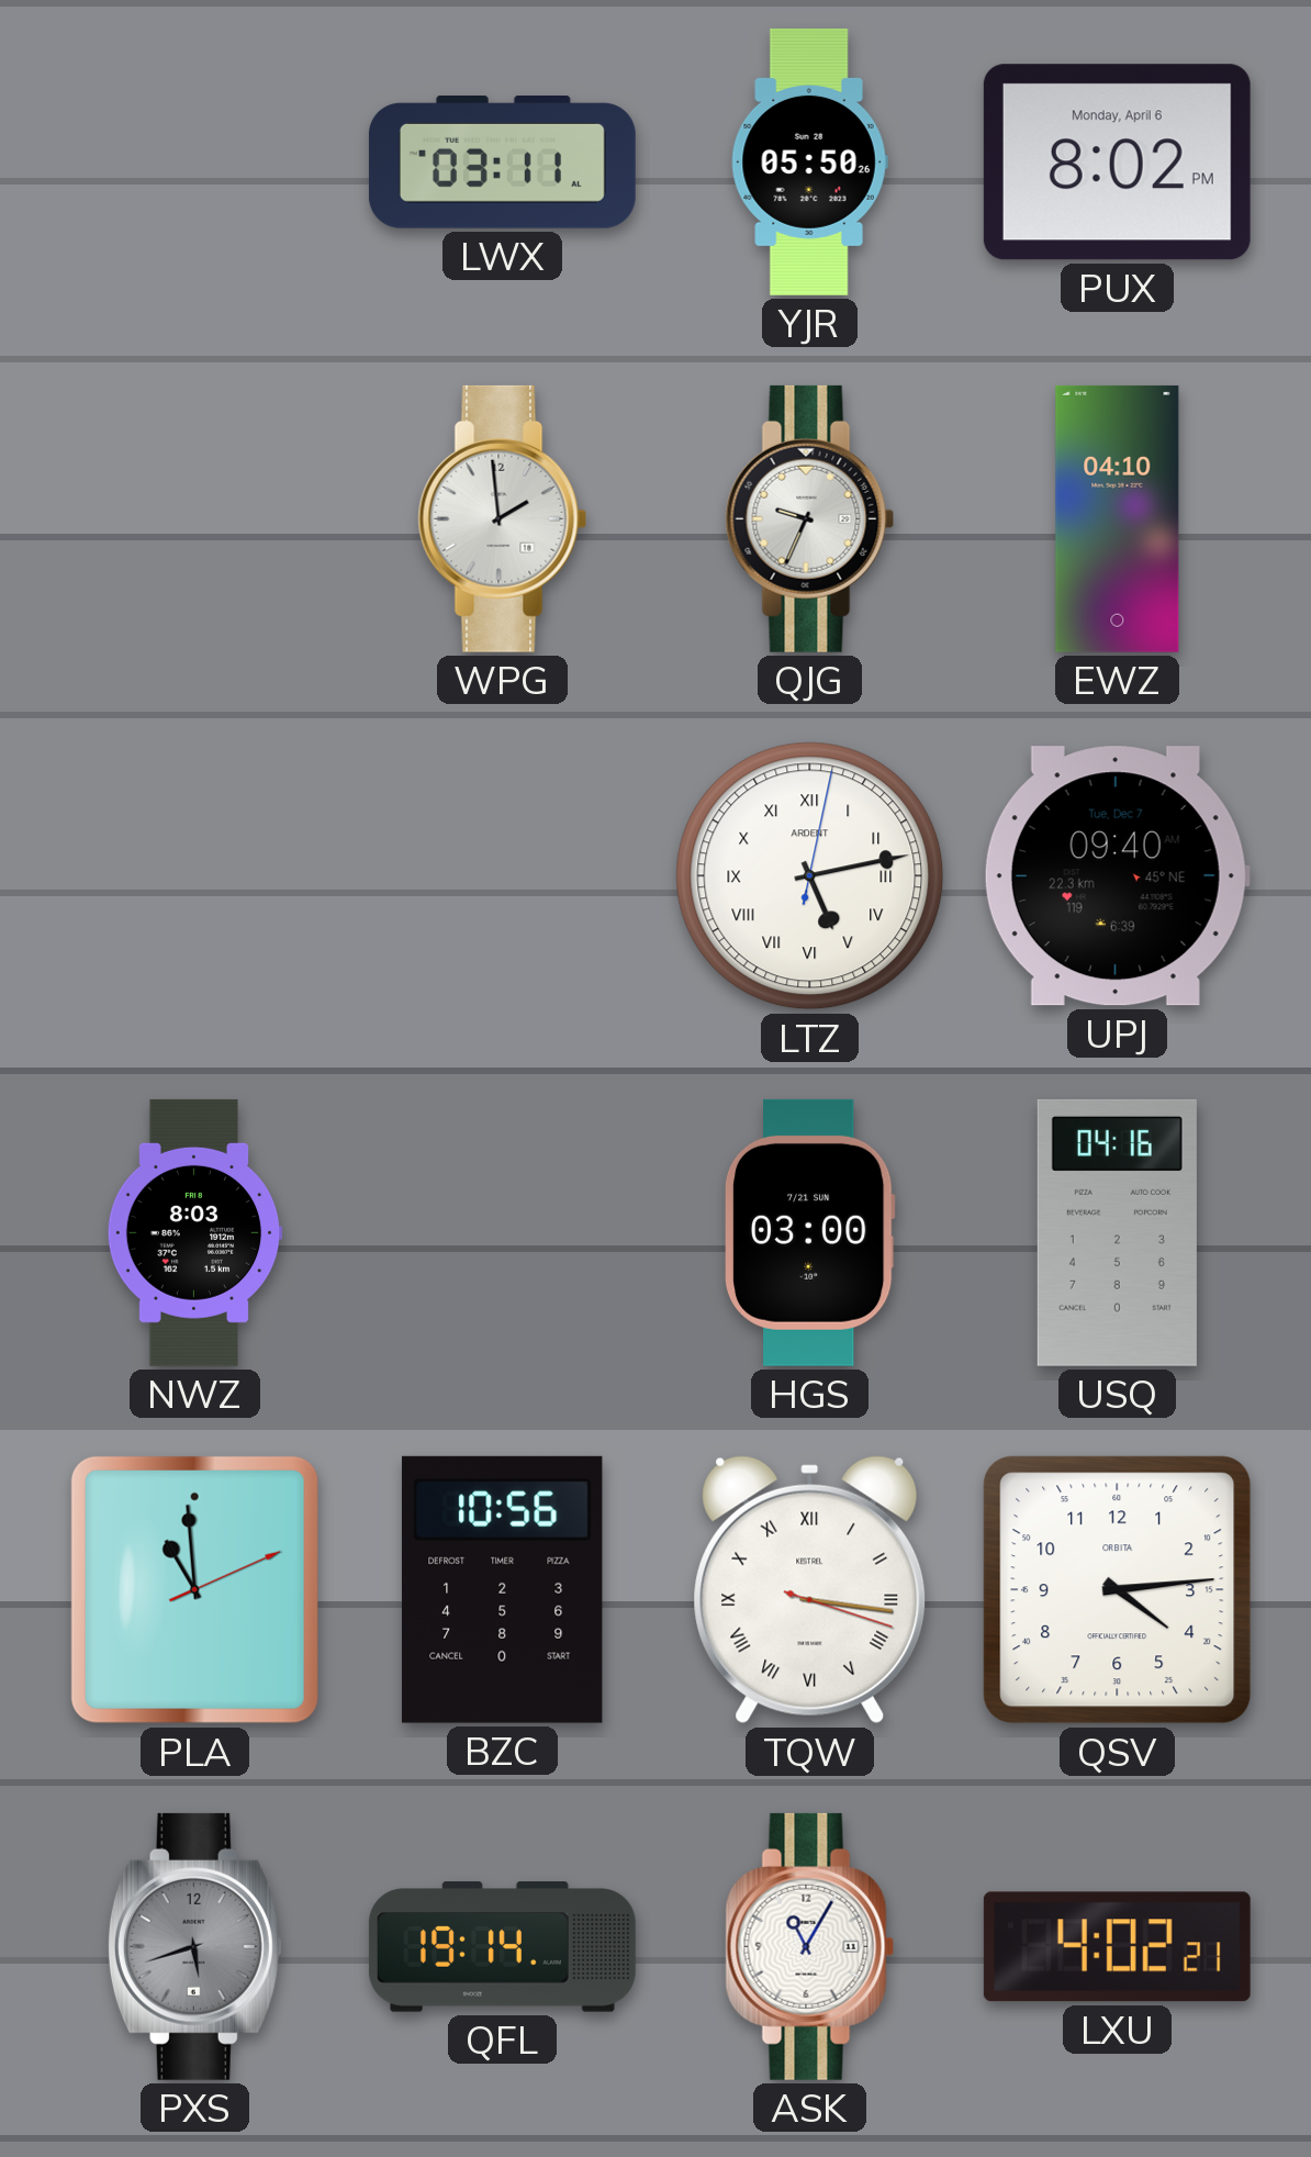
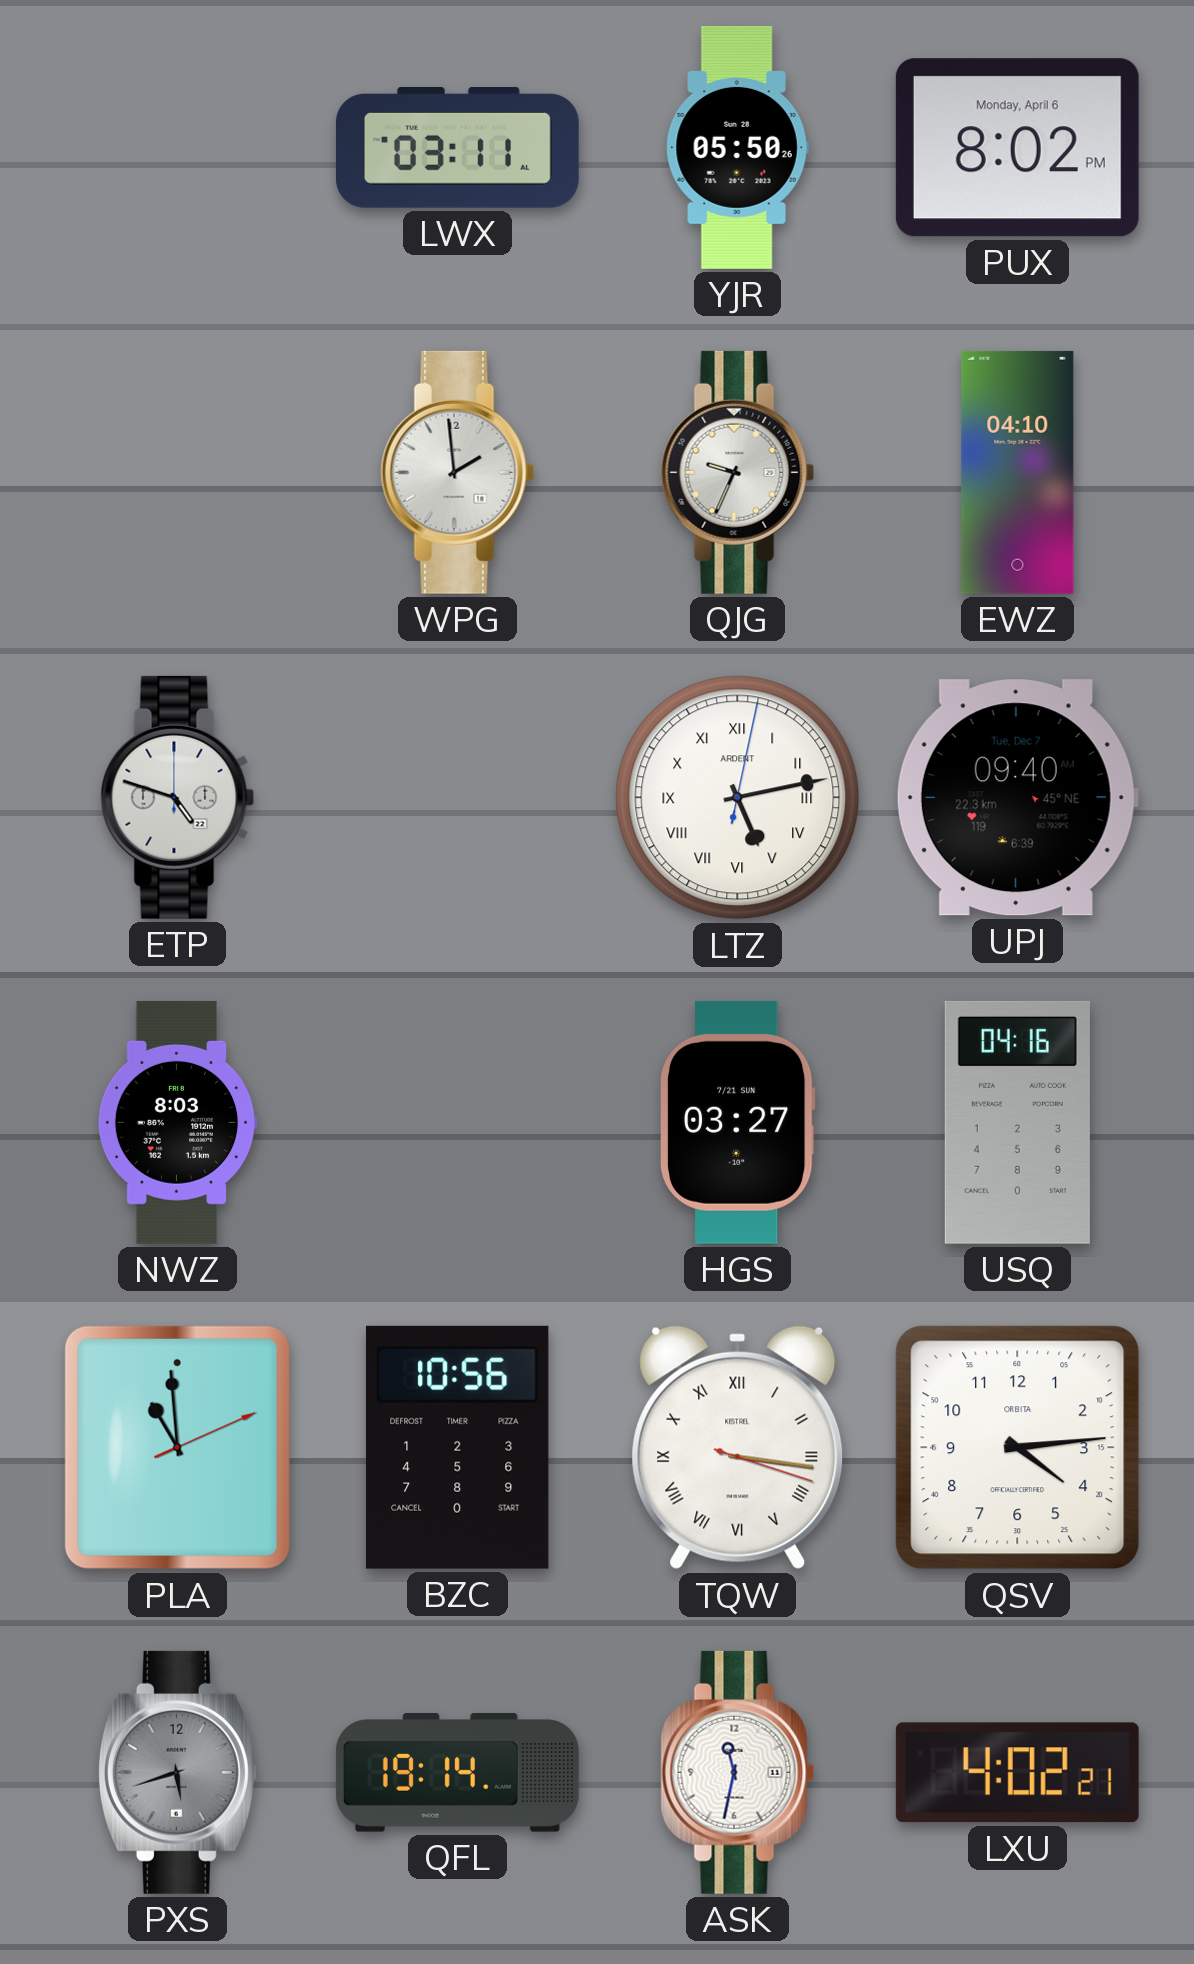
ETP: none -> 4:48 (178, 797)
HGS: 03:00 -> 03:27 (737, 1122)
ASK: 11:05 -> 11:32 (738, 1772)
